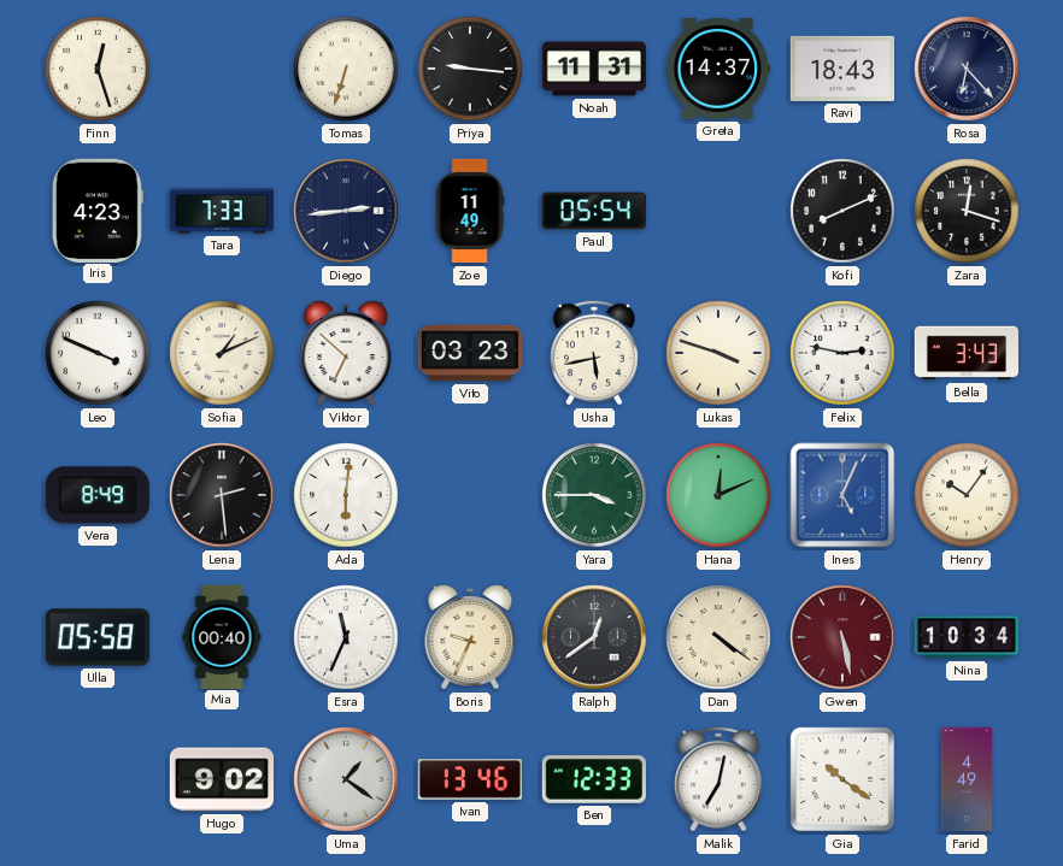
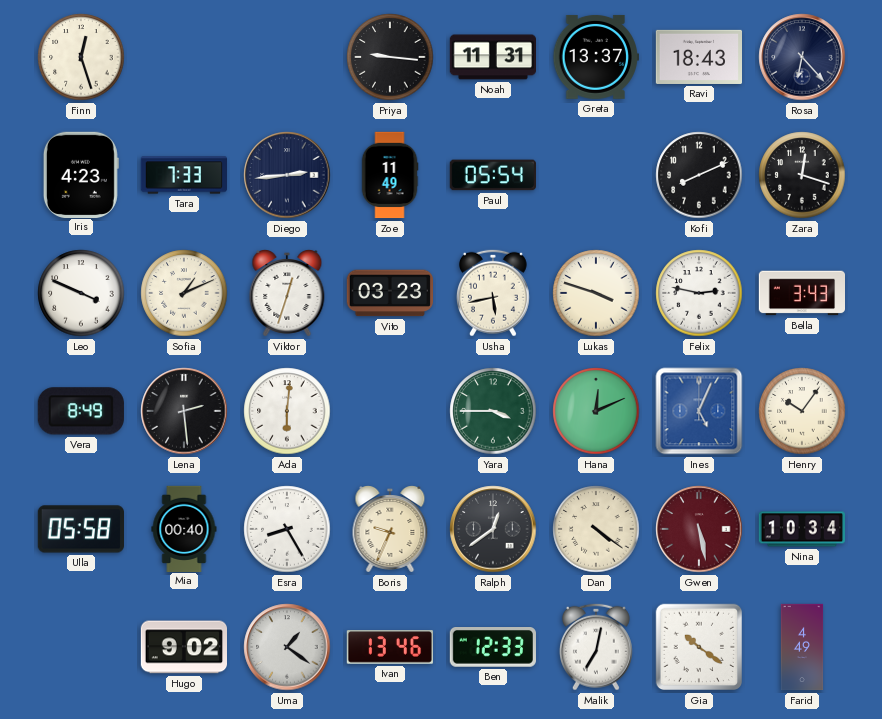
Tomas: 6:33 -> none (346, 69)
Greta: 14:37 -> 13:37 (595, 57)
Viktor: 6:52 -> 12:33 (287, 293)
Esra: 11:34 -> 8:25 (287, 529)
